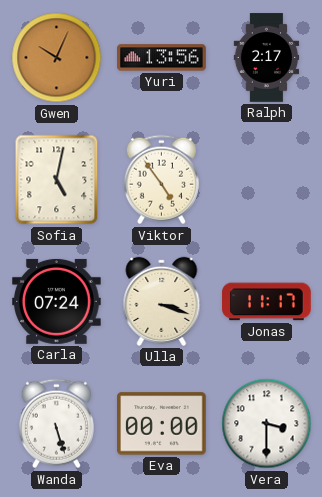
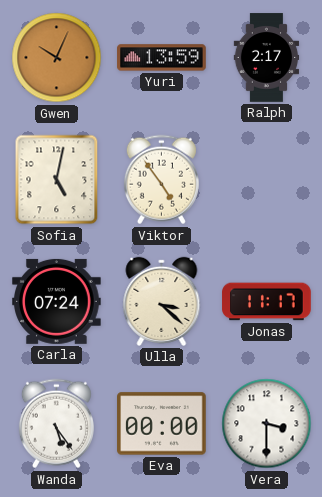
Yuri: 13:56 -> 13:59 (162, 58)
Ulla: 3:18 -> 3:22 (162, 301)
Wanda: 5:27 -> 5:24 (56, 424)
